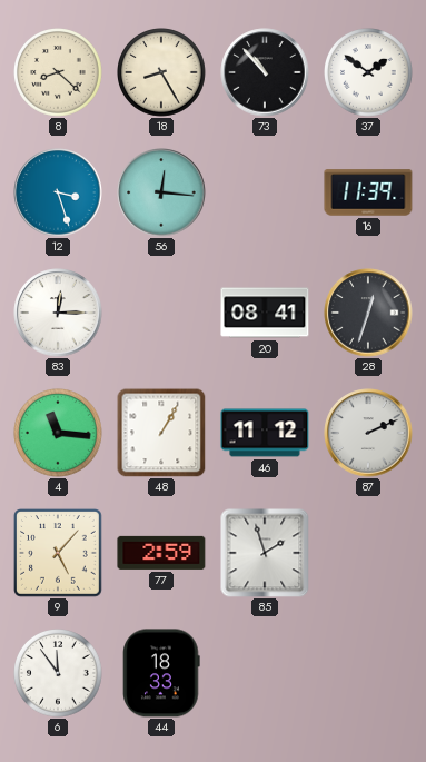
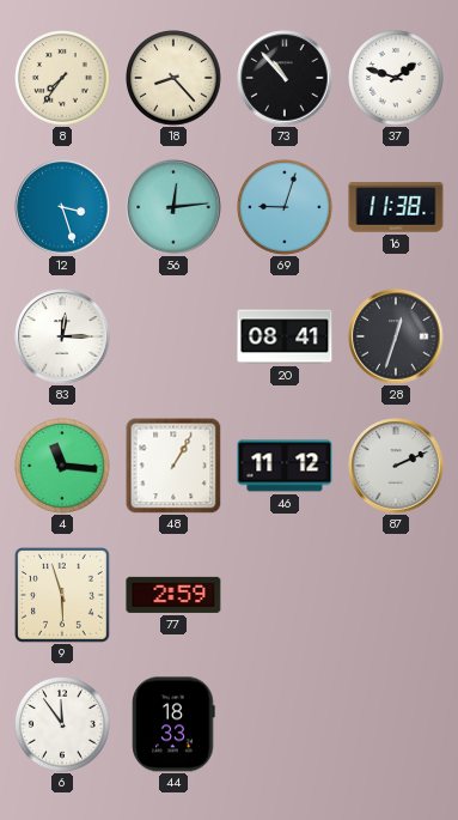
8: 8:22 -> 7:36 (63, 79)
18: 8:25 -> 8:23 (175, 79)
37: 1:51 -> 1:48 (397, 79)
56: 12:16 -> 12:14 (173, 207)
69: none -> 9:03 (286, 208)
16: 11:39 -> 11:38 (396, 207)
9: 5:07 -> 5:57 (63, 596)
85: 1:57 -> none (265, 553)
